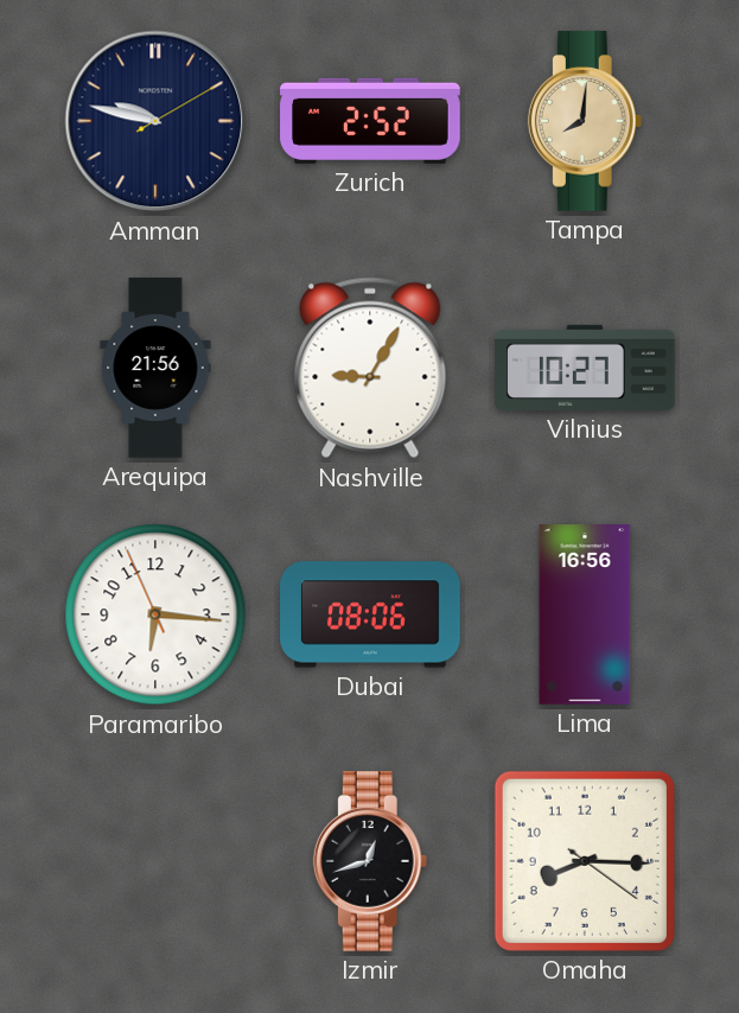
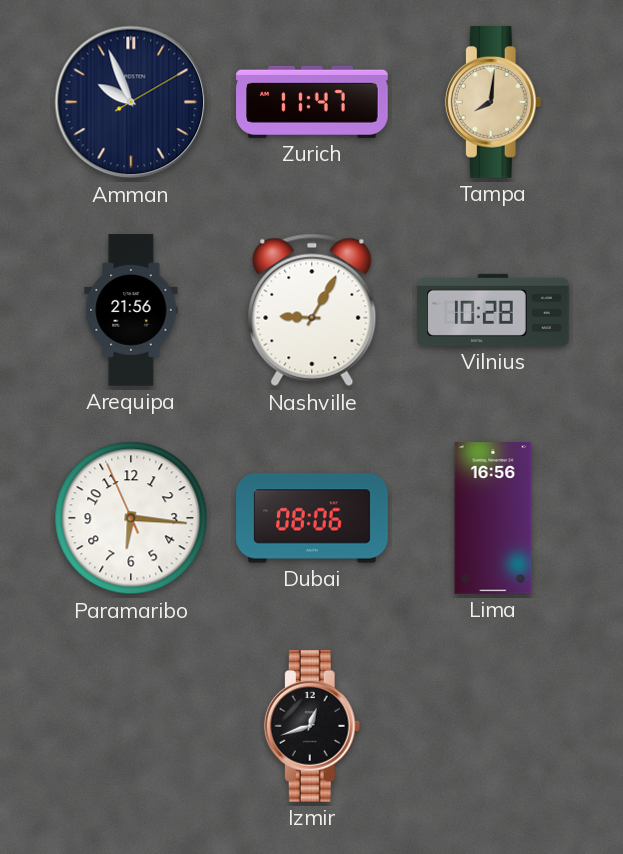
Amman: 9:47 -> 9:56 (131, 102)
Zurich: 2:52 -> 11:47 (312, 102)
Vilnius: 10:27 -> 10:28 (493, 310)
Omaha: 8:15 -> none (585, 861)
